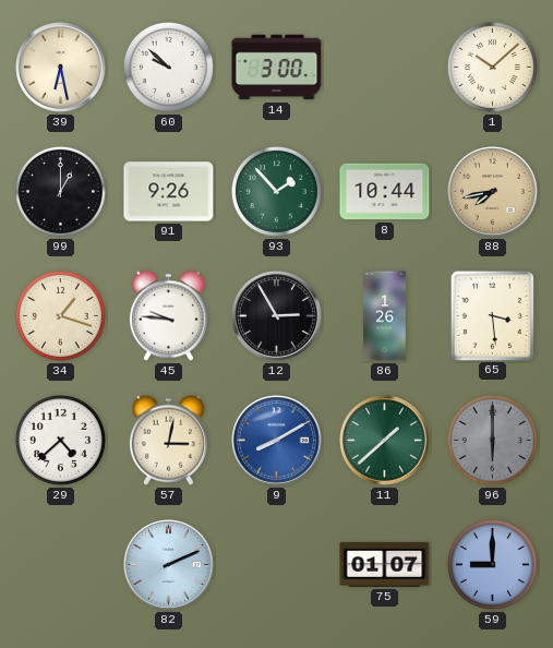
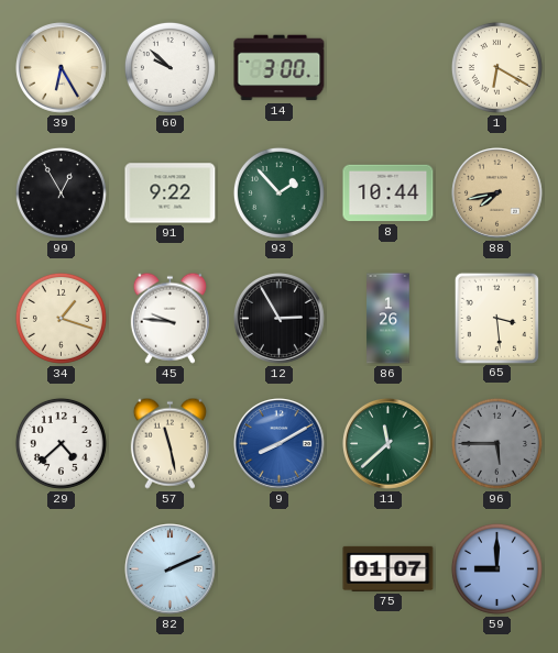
39: 6:28 -> 6:25 (62, 68)
1: 10:08 -> 6:20 (496, 67)
99: 1:00 -> 12:55 (61, 192)
91: 9:26 -> 9:22 (171, 193)
57: 3:02 -> 11:28 (169, 443)
11: 1:38 -> 11:38 (389, 444)
96: 6:00 -> 5:45 (496, 443)
